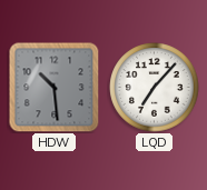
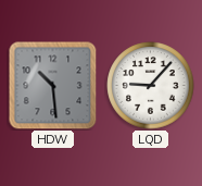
LQD: 7:07 -> 9:07 (151, 86)
